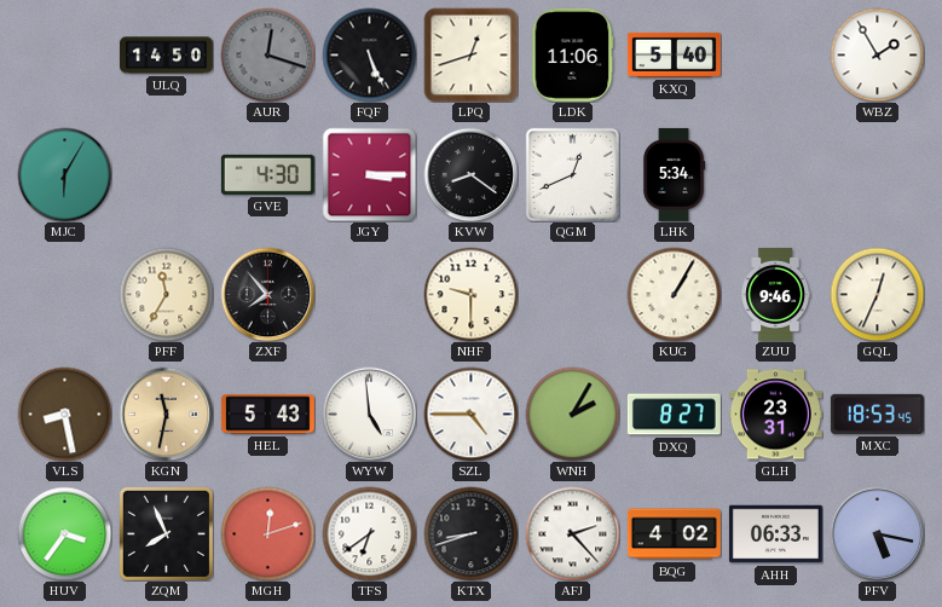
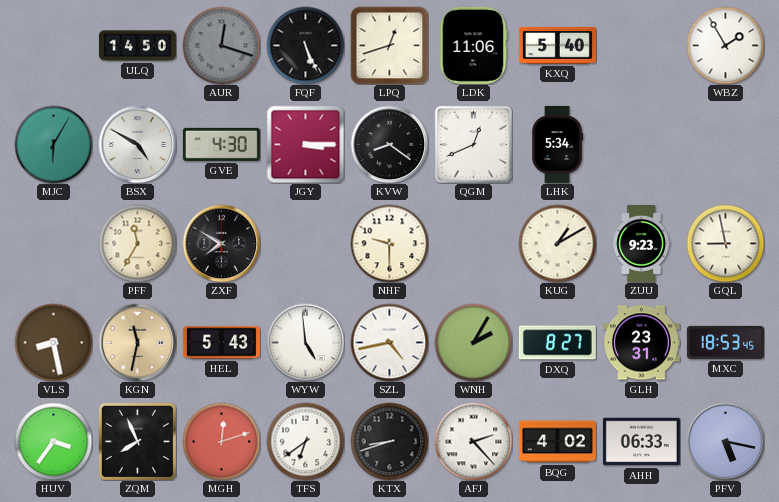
BSX: none -> 4:50 (137, 144)
ZXF: 7:53 -> 7:50 (221, 243)
KUG: 1:05 -> 1:10 (557, 243)
ZUU: 9:46 -> 9:23 (641, 243)
GQL: 12:34 -> 8:58 (725, 243)
SZL: 4:45 -> 4:43 (389, 342)
